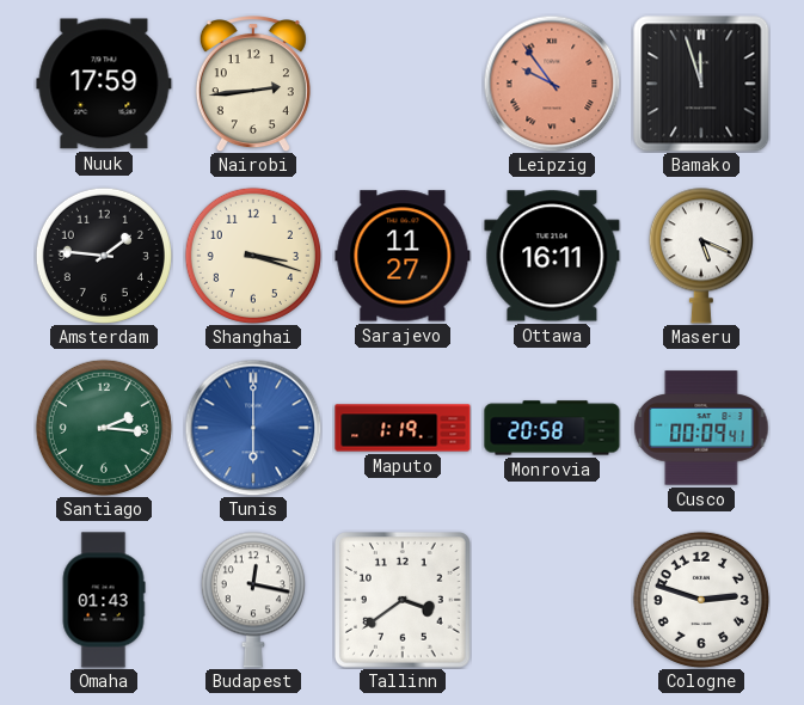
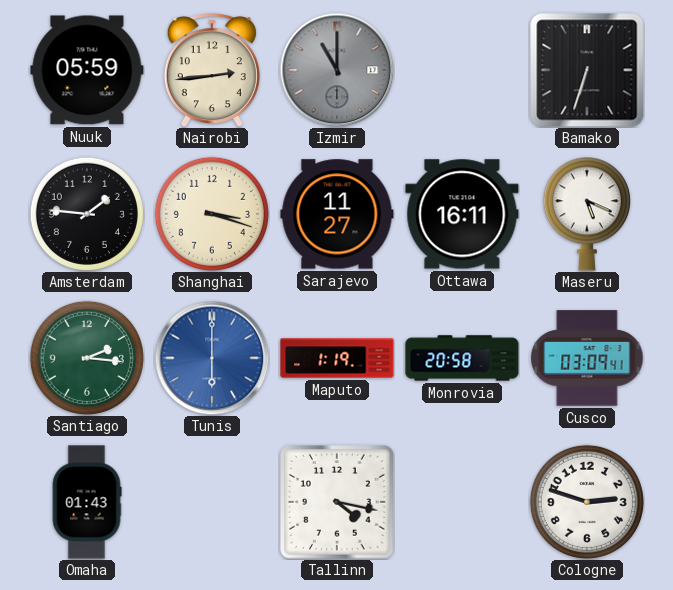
Nuuk: 17:59 -> 05:59 (87, 70)
Izmir: none -> 11:00 (337, 70)
Leipzig: 9:54 -> none (552, 84)
Bamako: 11:57 -> 6:33 (587, 70)
Cusco: 00:09 -> 03:09 (587, 358)
Budapest: 12:17 -> none (253, 600)
Tallinn: 3:39 -> 4:17 (338, 503)
